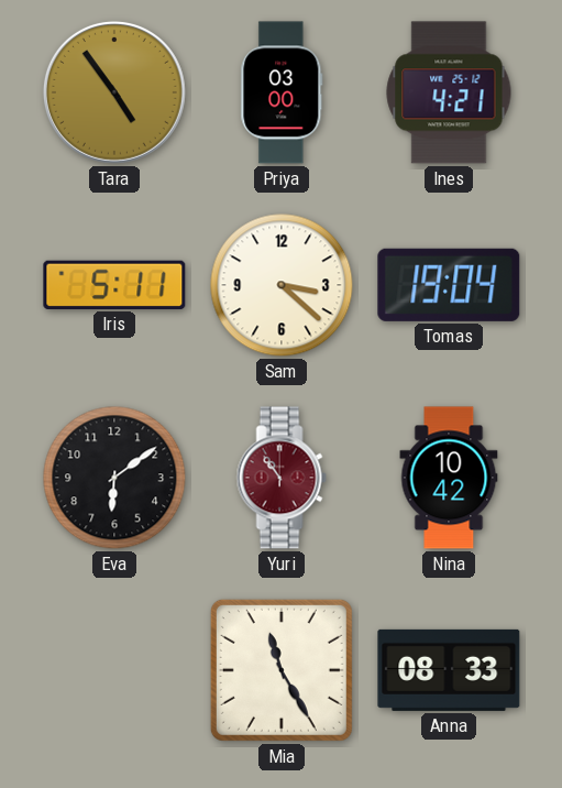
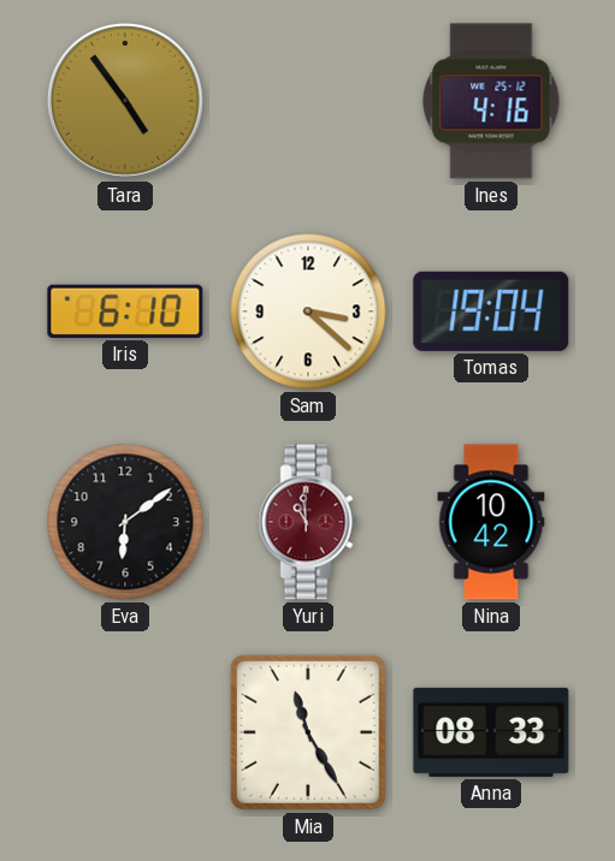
Priya: 03:00 -> none (282, 92)
Ines: 4:21 -> 4:16 (491, 101)
Iris: 5:11 -> 6:10 (125, 311)
Yuri: 10:54 -> 10:59 (308, 522)
